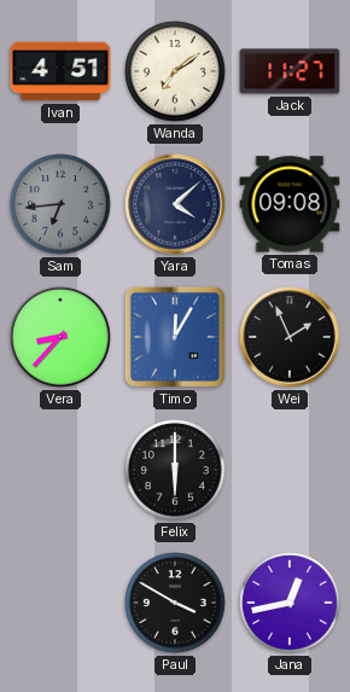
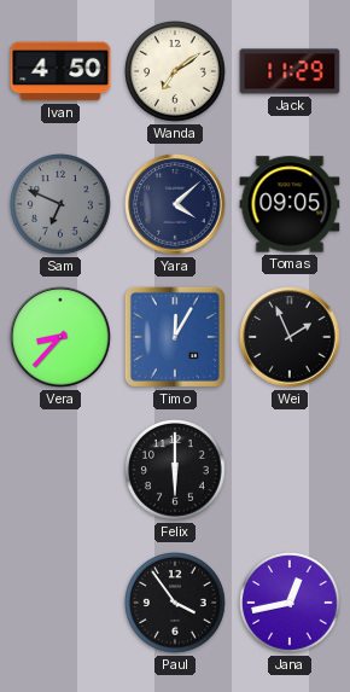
Ivan: 4:51 -> 4:50 (60, 71)
Jack: 11:27 -> 11:29 (290, 71)
Sam: 6:44 -> 6:49 (62, 205)
Tomas: 09:08 -> 09:05 (290, 204)
Paul: 3:50 -> 3:54 (176, 604)
